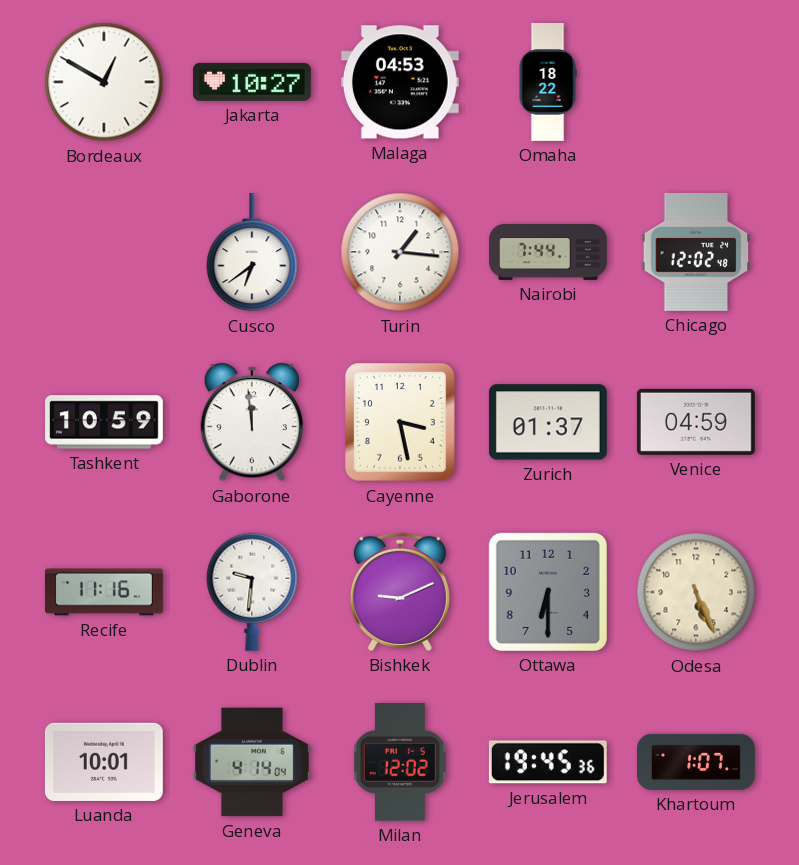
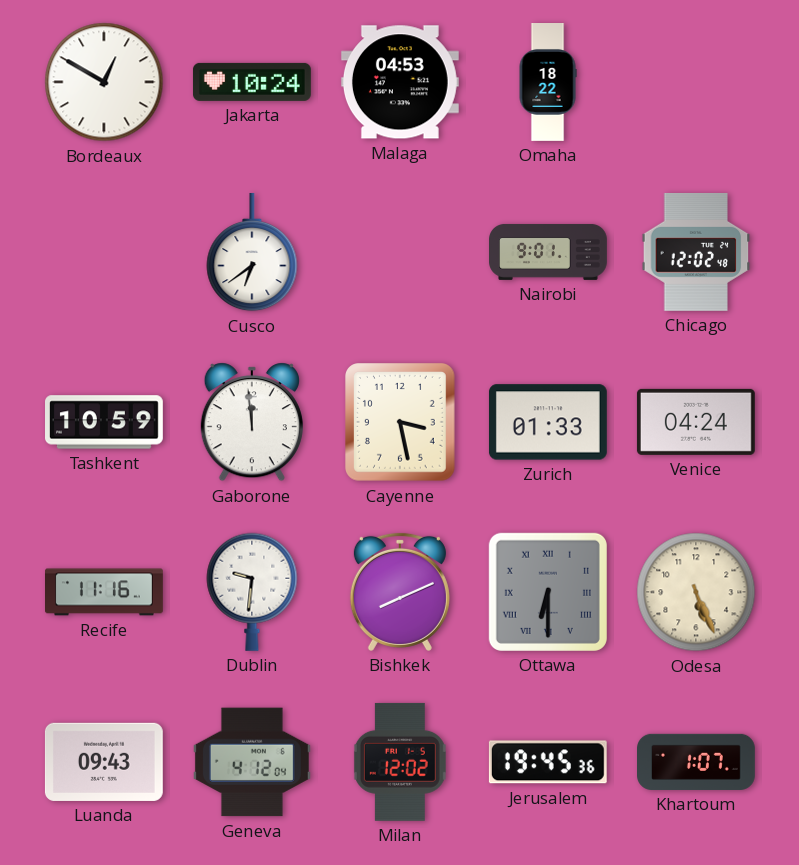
Jakarta: 10:27 -> 10:24 (252, 82)
Turin: 1:16 -> none (400, 252)
Nairobi: 7:44 -> 9:01 (548, 252)
Zurich: 01:37 -> 01:33 (548, 422)
Venice: 04:59 -> 04:24 (696, 422)
Bishkek: 9:11 -> 8:11 (400, 592)
Ottawa numerals: Arabic -> Roman (548, 592)
Luanda: 10:01 -> 09:43 (104, 762)
Geneva: 4:14 -> 4:12 (252, 762)
